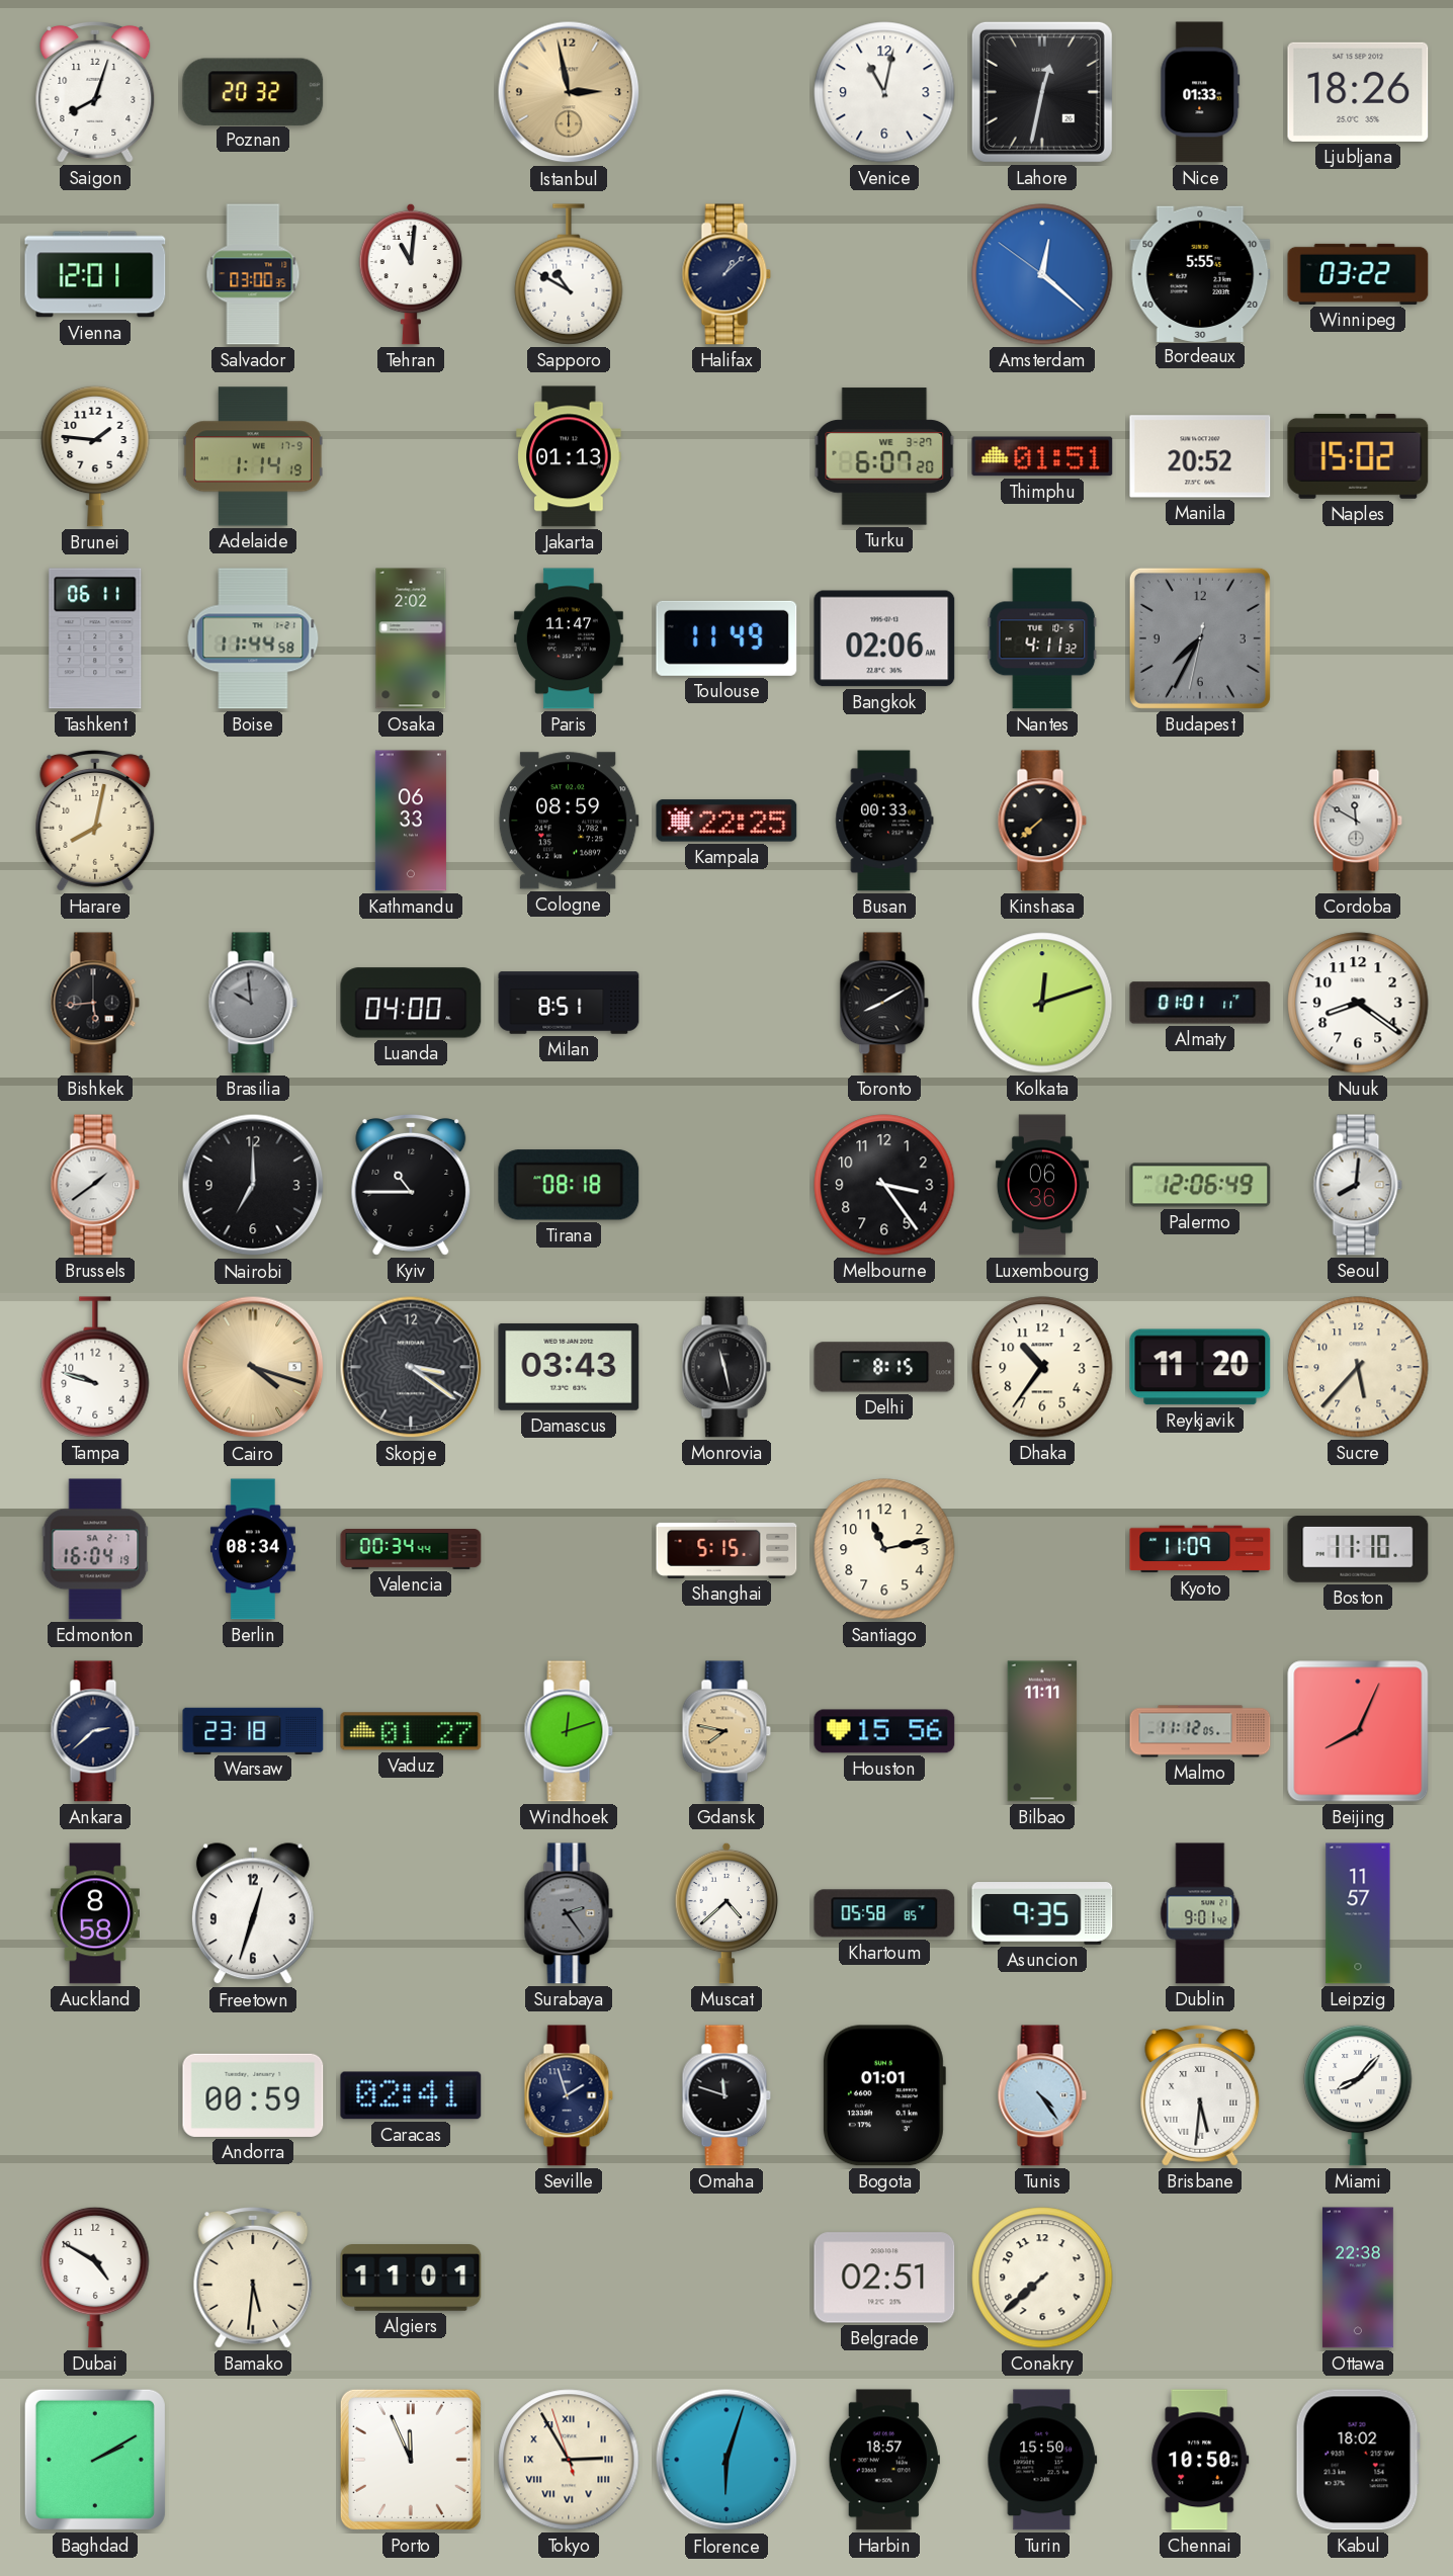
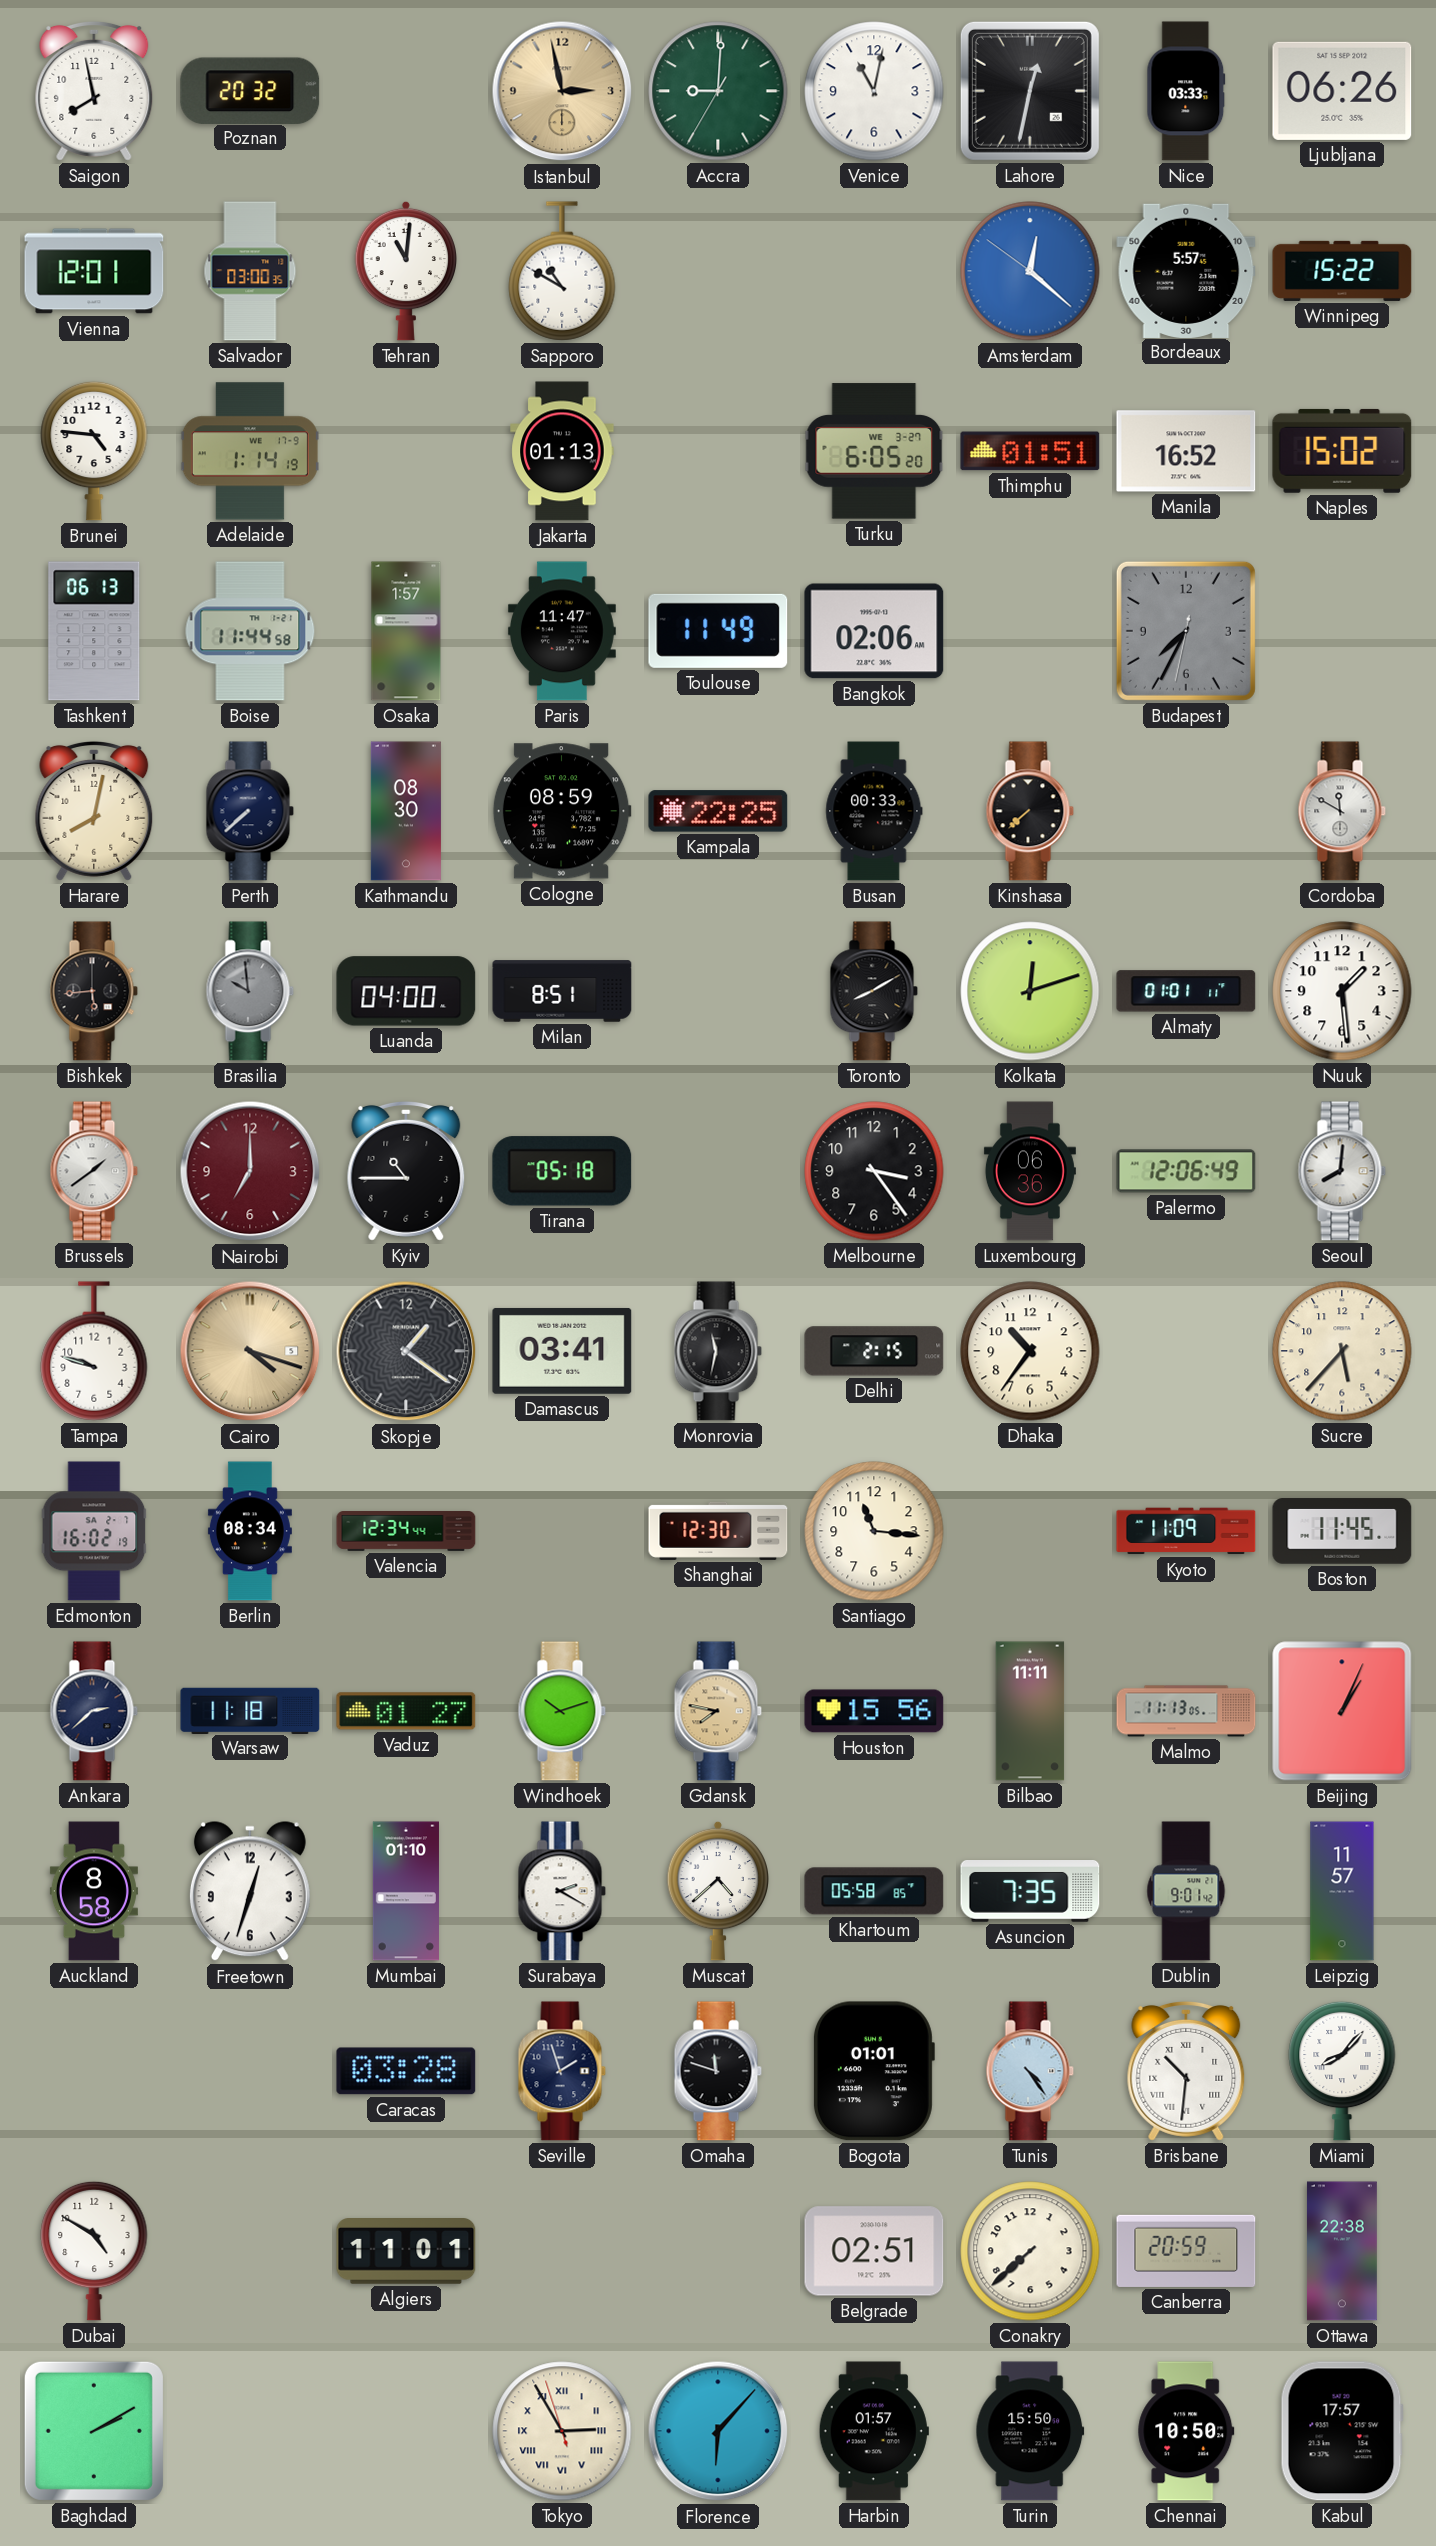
Saigon: 8:03 -> 7:58 (94, 91)
Accra: none -> 9:00 (718, 91)
Nice: 01:33 -> 03:33 (1186, 91)
Ljubljana: 18:26 -> 06:26 (1342, 91)
Halifax: 1:08 -> none (726, 274)
Bordeaux: 5:55 -> 5:57 (1186, 270)
Winnipeg: 03:22 -> 15:22 (1342, 271)
Brunei: 1:46 -> 4:46 (94, 451)
Turku: 6:07 -> 6:05 (874, 451)
Manila: 20:52 -> 16:52 (1186, 451)
Tashkent: 06:11 -> 06:13 (94, 631)
Osaka: 2:02 -> 1:57 (406, 631)
Nantes: 4:11 -> none (1042, 638)
Perth: none -> 7:38 (250, 811)
Kathmandu: 06:33 -> 08:30 (406, 811)
Nuuk: 8:21 -> 1:29 (1342, 991)
Nairobi dial: black -> burgundy (250, 1171)
Tirana: 08:18 -> 05:18 (562, 1171)
Skopje: 3:21 -> 1:21 (406, 1351)
Damascus: 03:43 -> 03:41 (562, 1351)
Monrovia: 11:28 -> 11:32 (718, 1351)
Delhi: 8:15 -> 2:15 (874, 1351)
Reykjavik: 11:20 -> none (1200, 1367)
Edmonton: 16:04 -> 16:02 (94, 1531)
Valencia: 00:34 -> 12:34 (406, 1532)
Shanghai: 5:15 -> 12:30 (718, 1531)
Santiago: 11:13 -> 11:16 (874, 1531)
Boston: 11:10 -> 11:45 (1342, 1531)
Warsaw: 23:18 -> 11:18 (250, 1710)
Windhoek: 12:12 -> 10:12 (562, 1711)
Malmo: 11:12 -> 11:13 (1186, 1711)
Beijing: 8:04 -> 1:04 (1342, 1711)
Mumbai: none -> 01:10 (406, 1891)
Surabaya: 2:24 -> 2:20 (562, 1891)
Surabaya dial: grey -> white (562, 1891)
Asuncion: 9:35 -> 7:35 (1030, 1892)
Andorra: 00:59 -> none (253, 2095)
Caracas: 02:41 -> 03:28 (406, 2071)
Brisbane: 5:31 -> 10:31 (1186, 2071)
Bamako: 5:31 -> none (253, 2278)
Canberra: none -> 20:59 (1186, 2251)
Porto: 11:56 -> none (411, 2460)
Florence: 6:03 -> 6:07 (718, 2431)
Harbin: 18:57 -> 01:57 (874, 2431)
Kabul: 18:02 -> 17:57 (1342, 2431)
